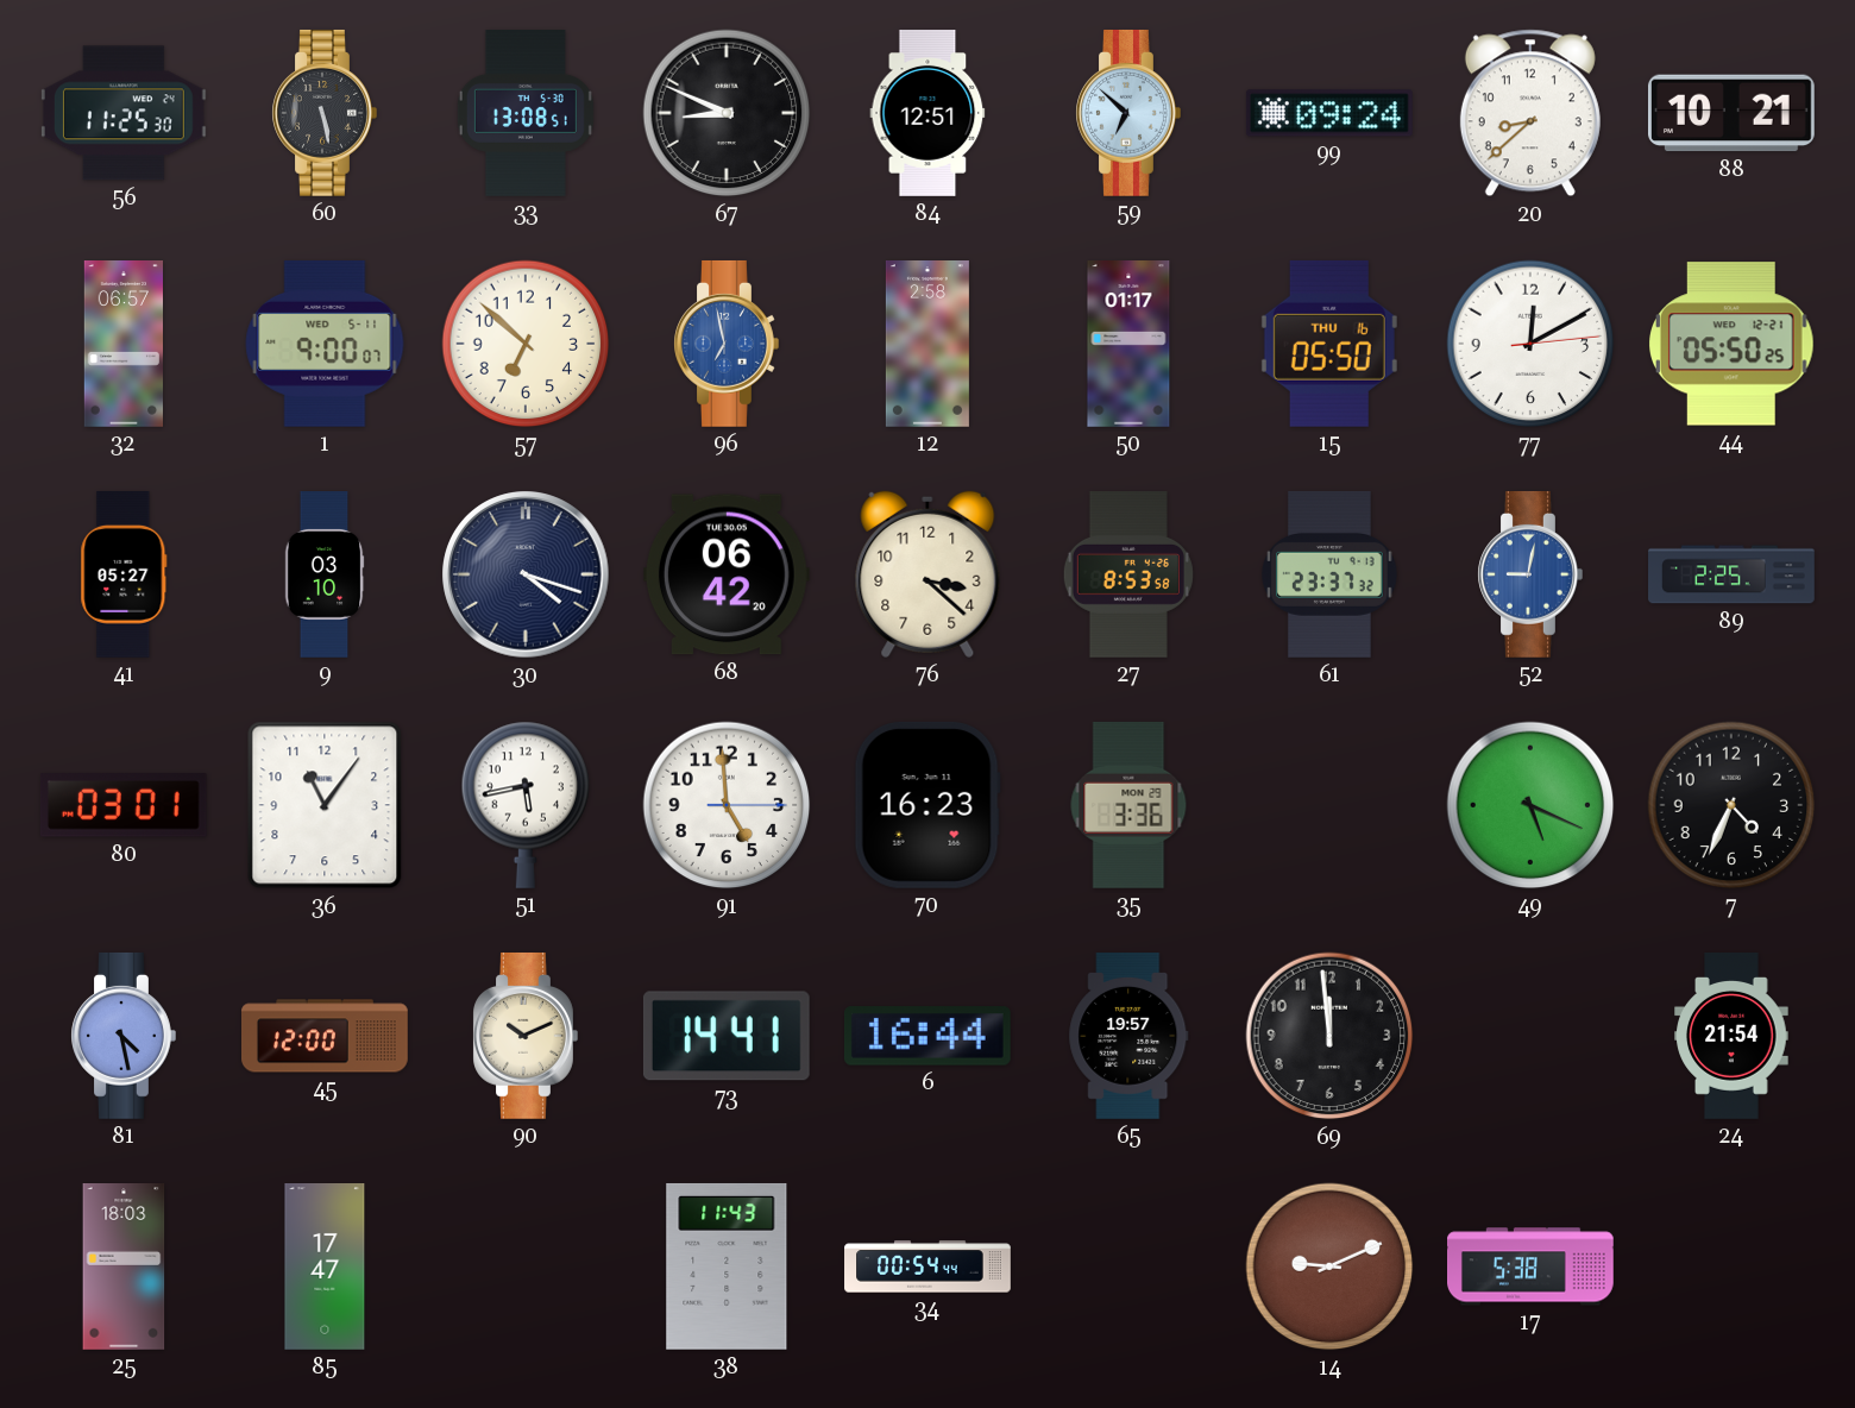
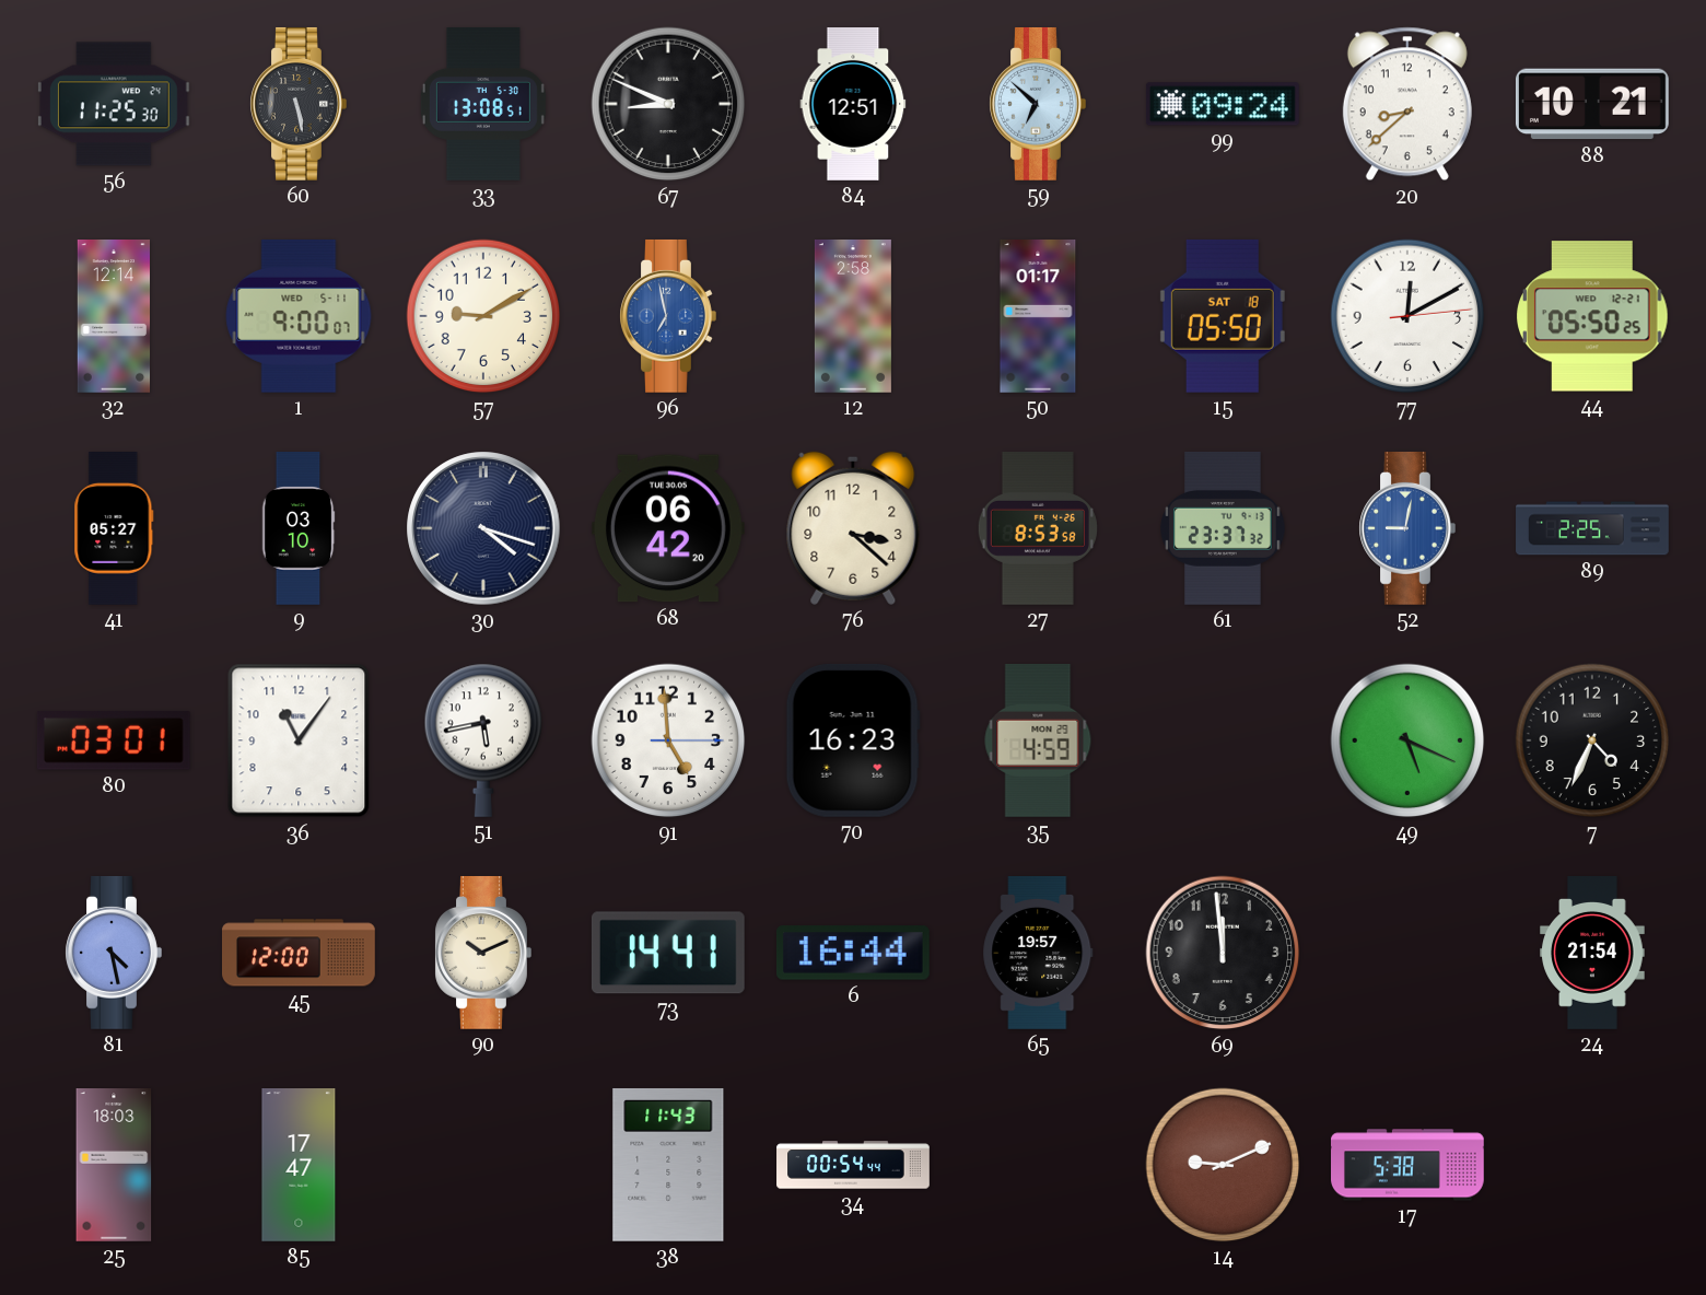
32: 06:57 -> 12:14 (113, 317)
57: 6:52 -> 9:10 (483, 316)
15 date: THU 16 -> SAT 18 (1223, 316)
35: 3:36 -> 4:59 (1038, 740)
